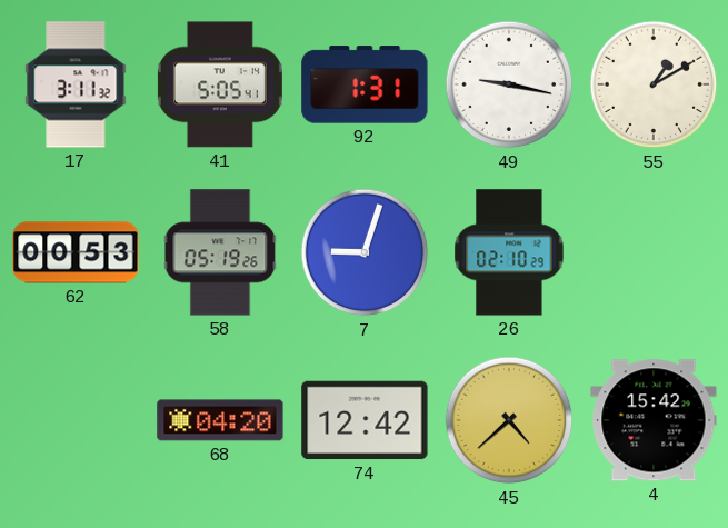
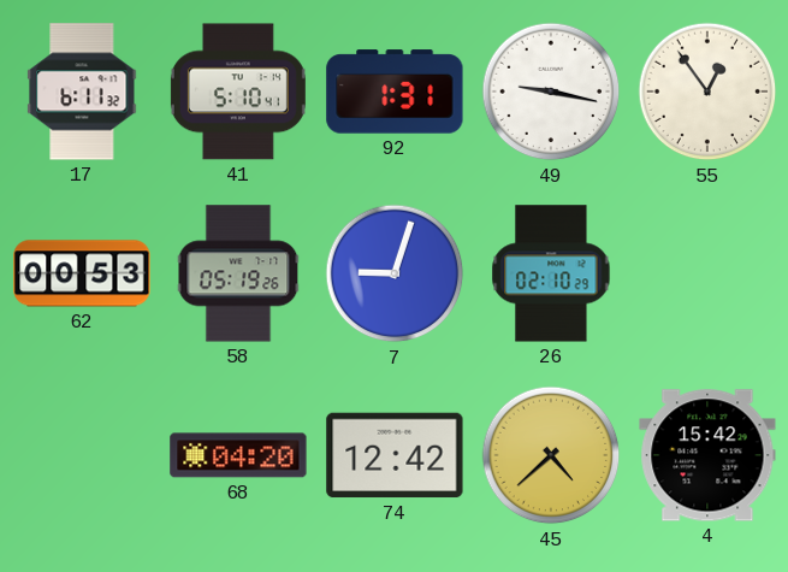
17: 3:11 -> 6:11 (82, 92)
41: 5:05 -> 5:10 (238, 92)
55: 1:10 -> 12:54 (707, 92)
